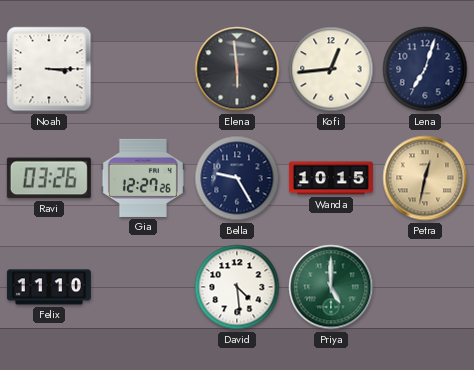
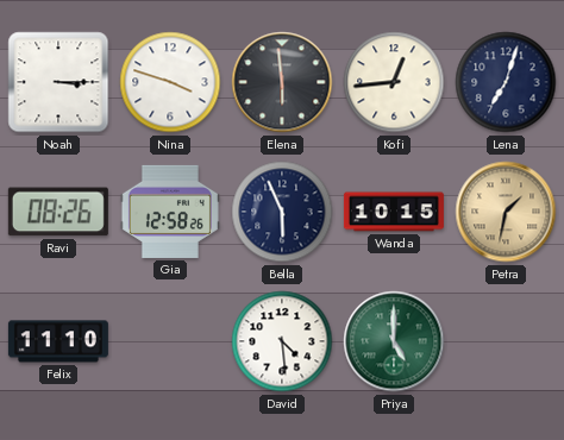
Nina: none -> 3:48 (170, 82)
Ravi: 03:26 -> 08:26 (58, 212)
Gia: 12:27 -> 12:58 (170, 212)
Bella: 9:25 -> 5:56 (282, 212)
Petra: 12:32 -> 1:32 (506, 212)
